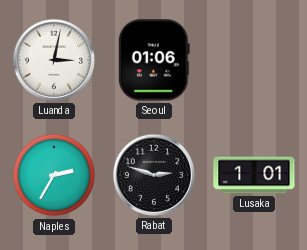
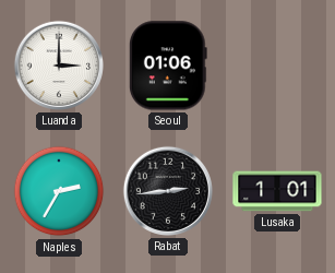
Luanda: 3:02 -> 3:00 (59, 66)
Rabat: 2:48 -> 2:44 (168, 191)
